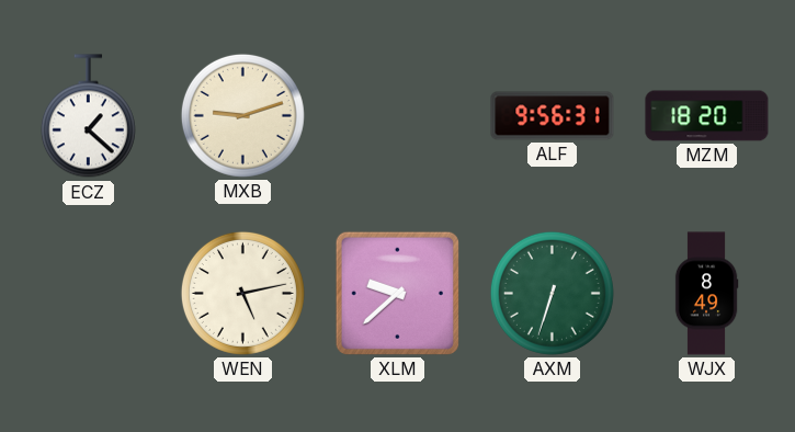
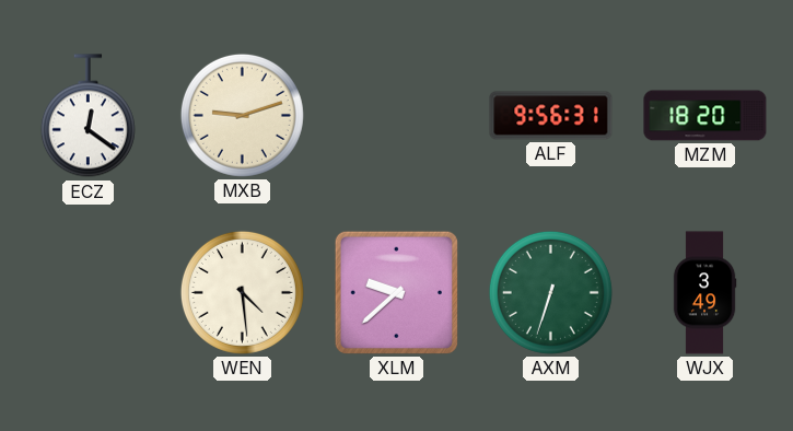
ECZ: 1:22 -> 12:21 (88, 116)
WEN: 5:13 -> 4:29 (242, 292)
WJX: 8:49 -> 3:49 (704, 293)
